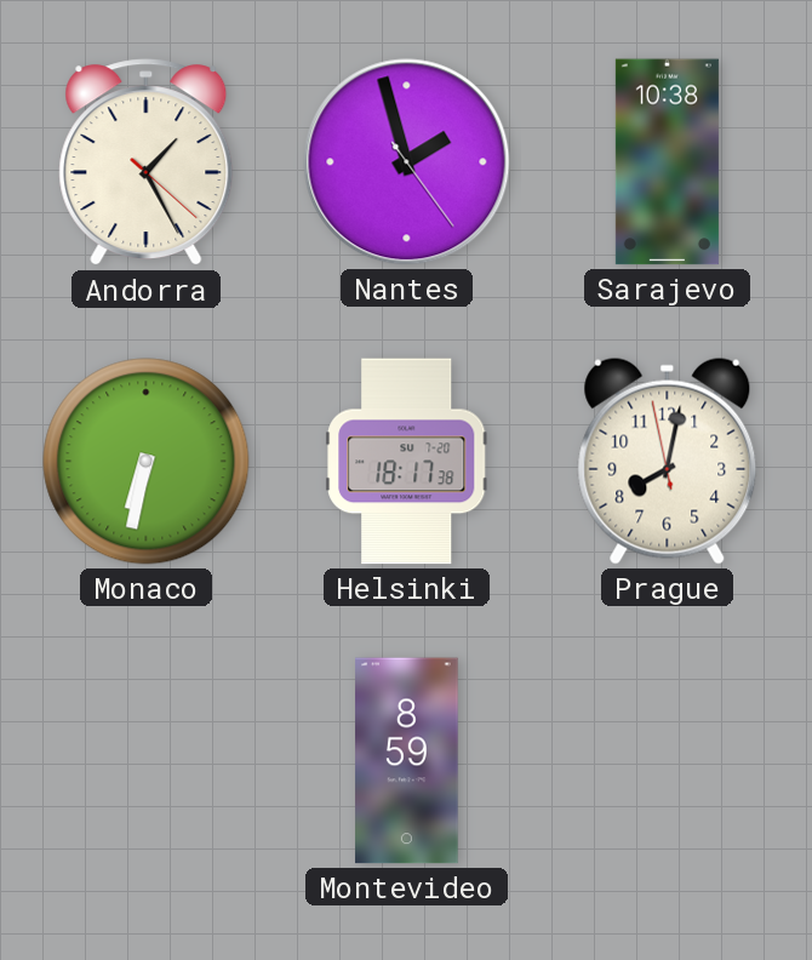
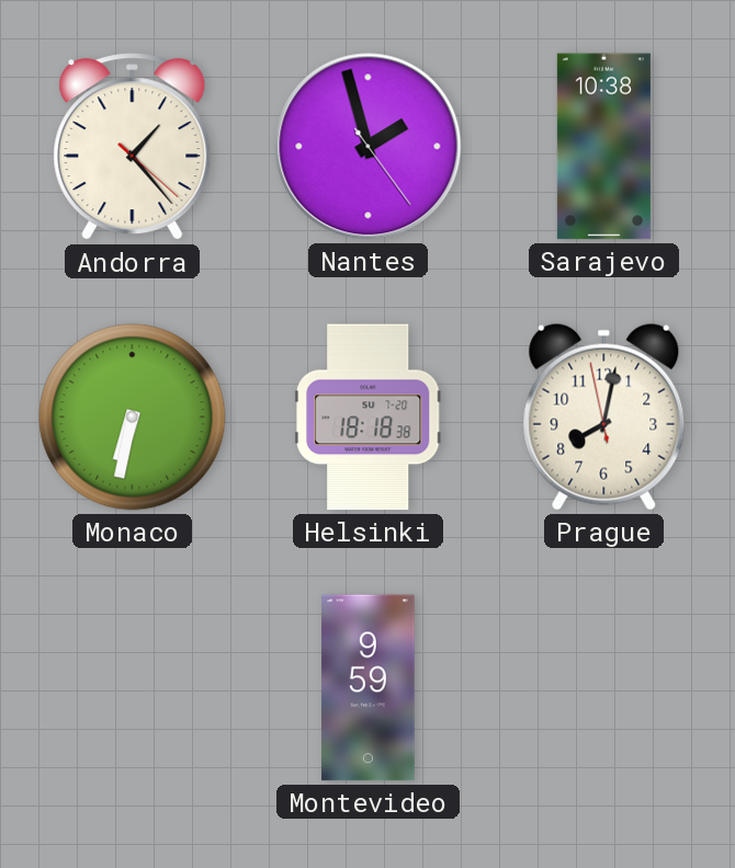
Andorra: 1:25 -> 1:23 (133, 147)
Helsinki: 18:17 -> 18:18 (369, 418)
Montevideo: 8:59 -> 9:59 (369, 688)
